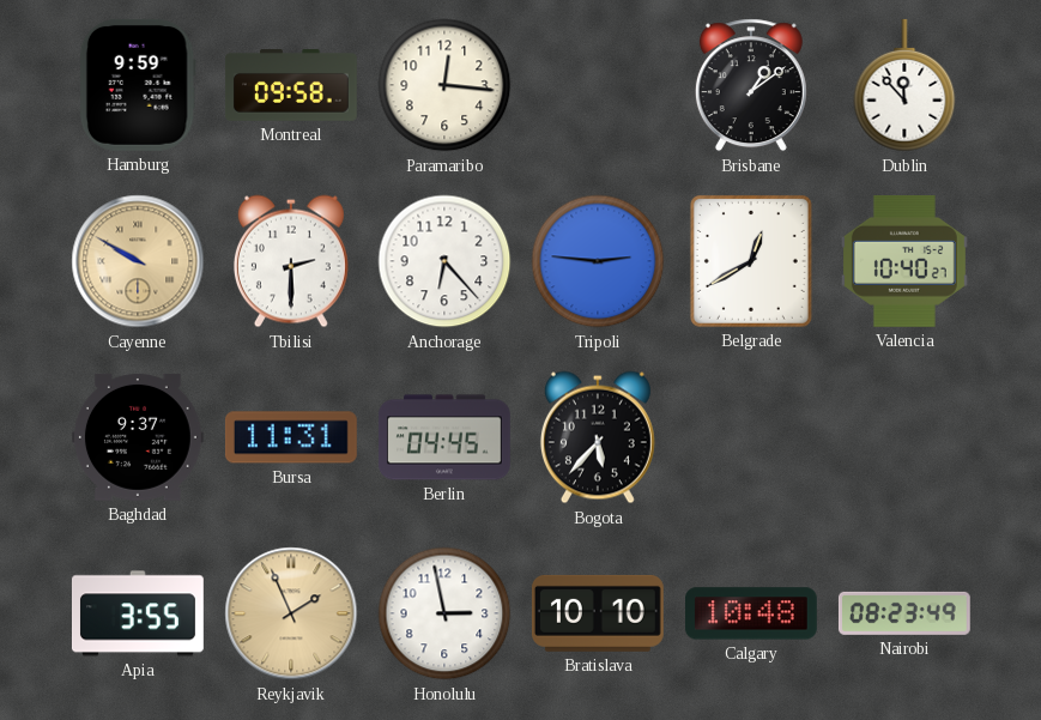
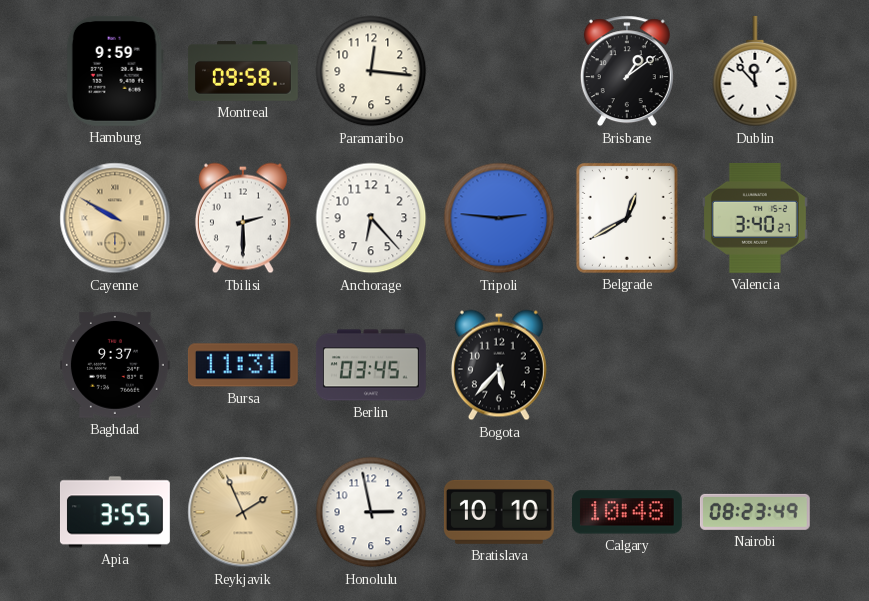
Valencia: 10:40 -> 3:40 (755, 218)
Berlin: 04:45 -> 03:45 (371, 365)
